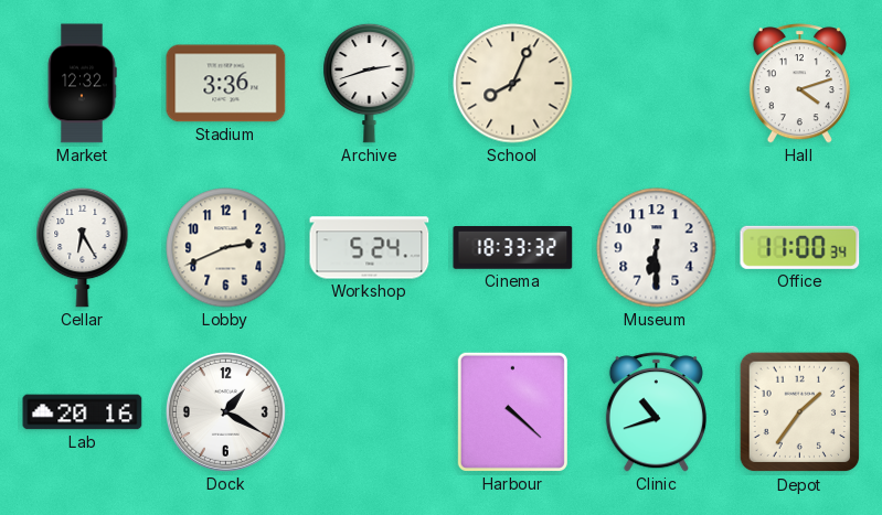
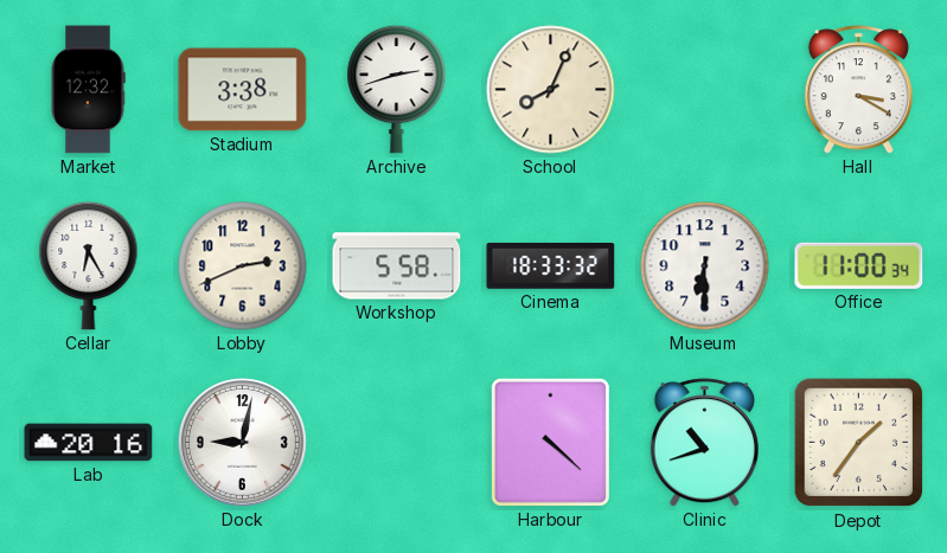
Stadium: 3:36 -> 3:38 (243, 90)
Hall: 4:12 -> 3:20 (858, 90)
Workshop: 5:24 -> 5:58 (397, 266)
Dock: 1:20 -> 9:02 (242, 442)
